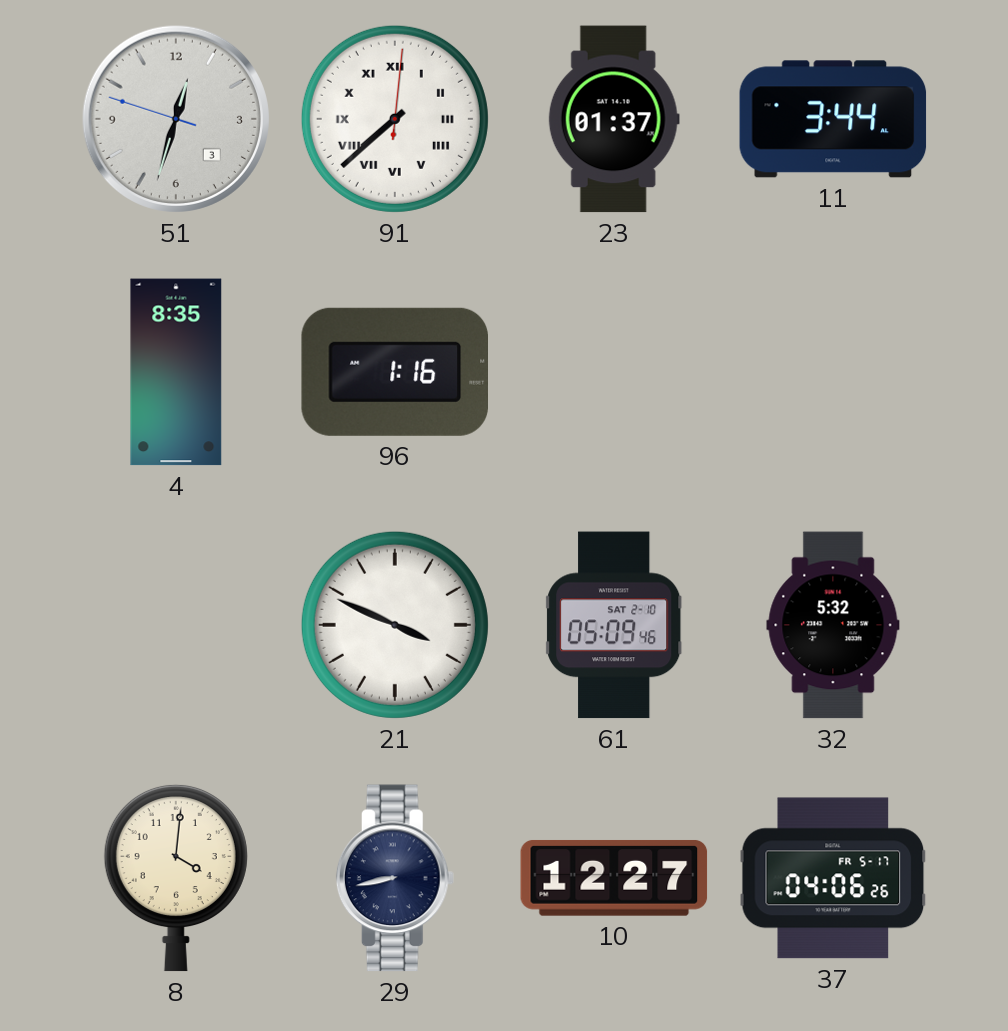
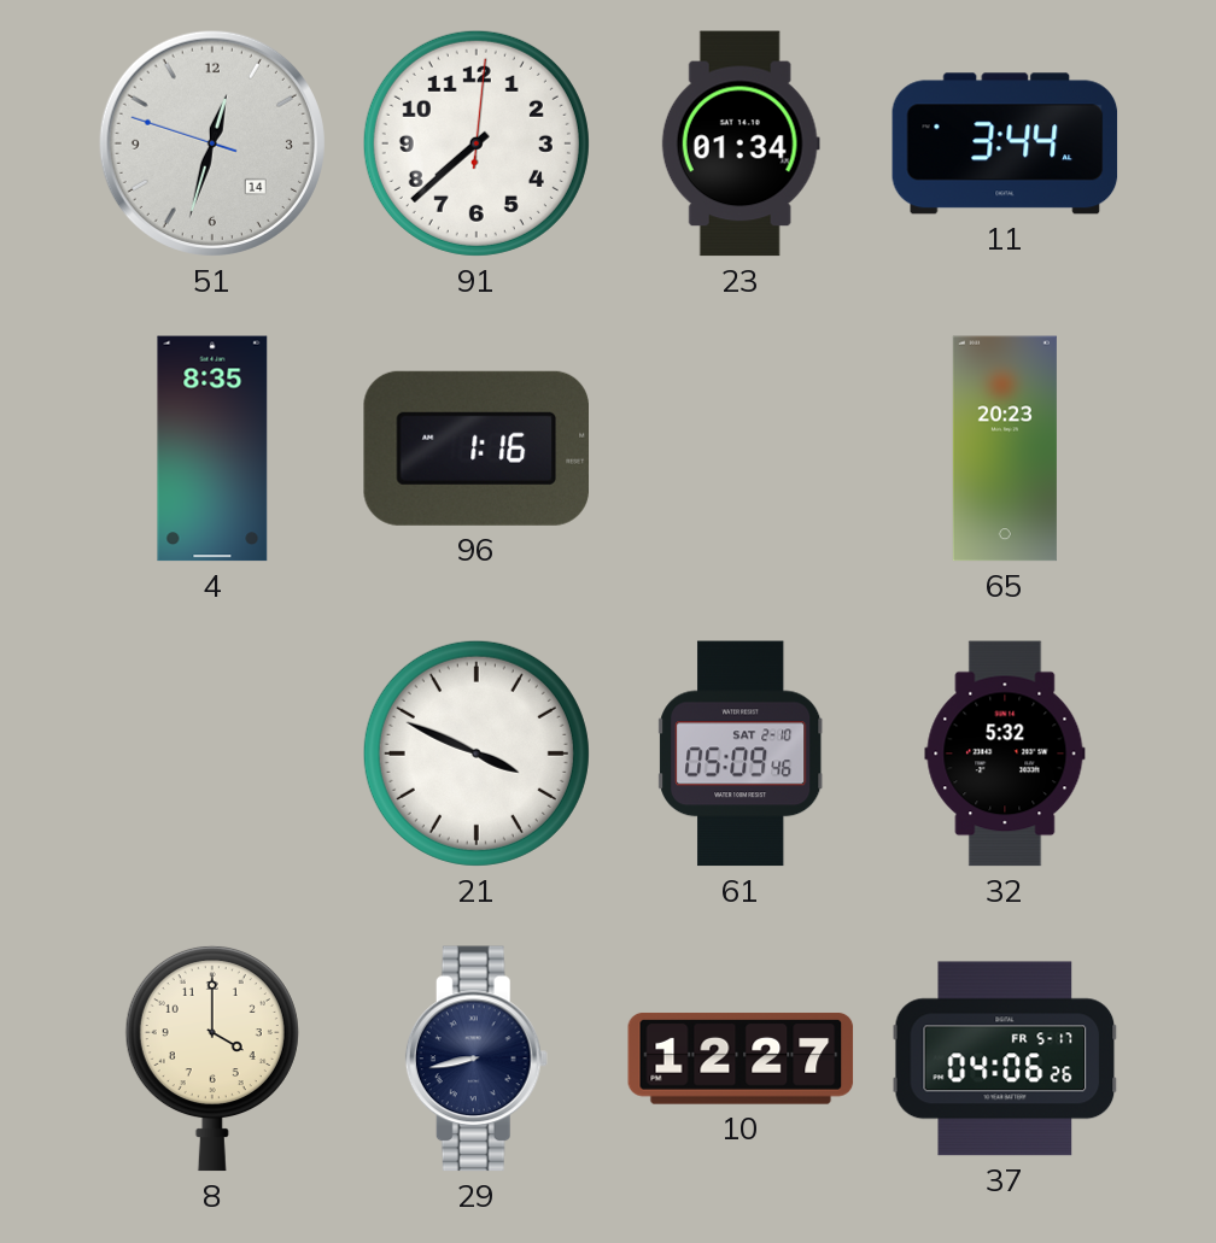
51 date: 3 -> 14 (212, 143)
91 numerals: Roman -> Arabic (477, 143)
23: 01:37 -> 01:34 (741, 143)
65: none -> 20:23 (1005, 448)
8: 4:01 -> 4:00 (212, 1059)
